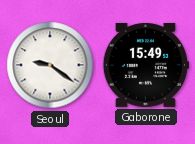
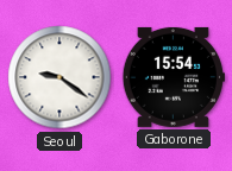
Gaborone: 15:49 -> 15:54 (174, 77)
